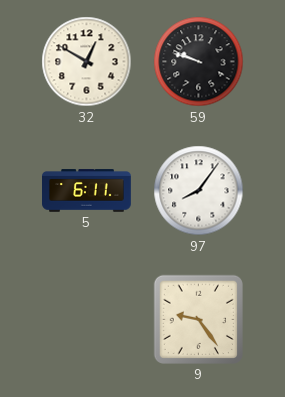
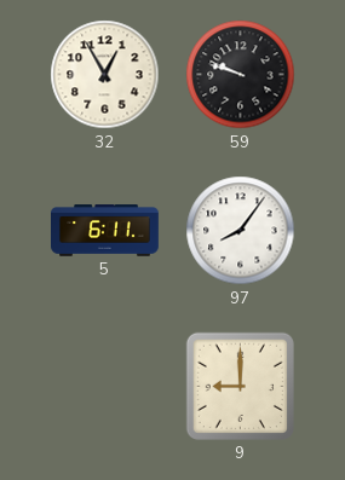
32: 12:50 -> 12:55 (105, 75)
9: 9:24 -> 9:00 (240, 386)
